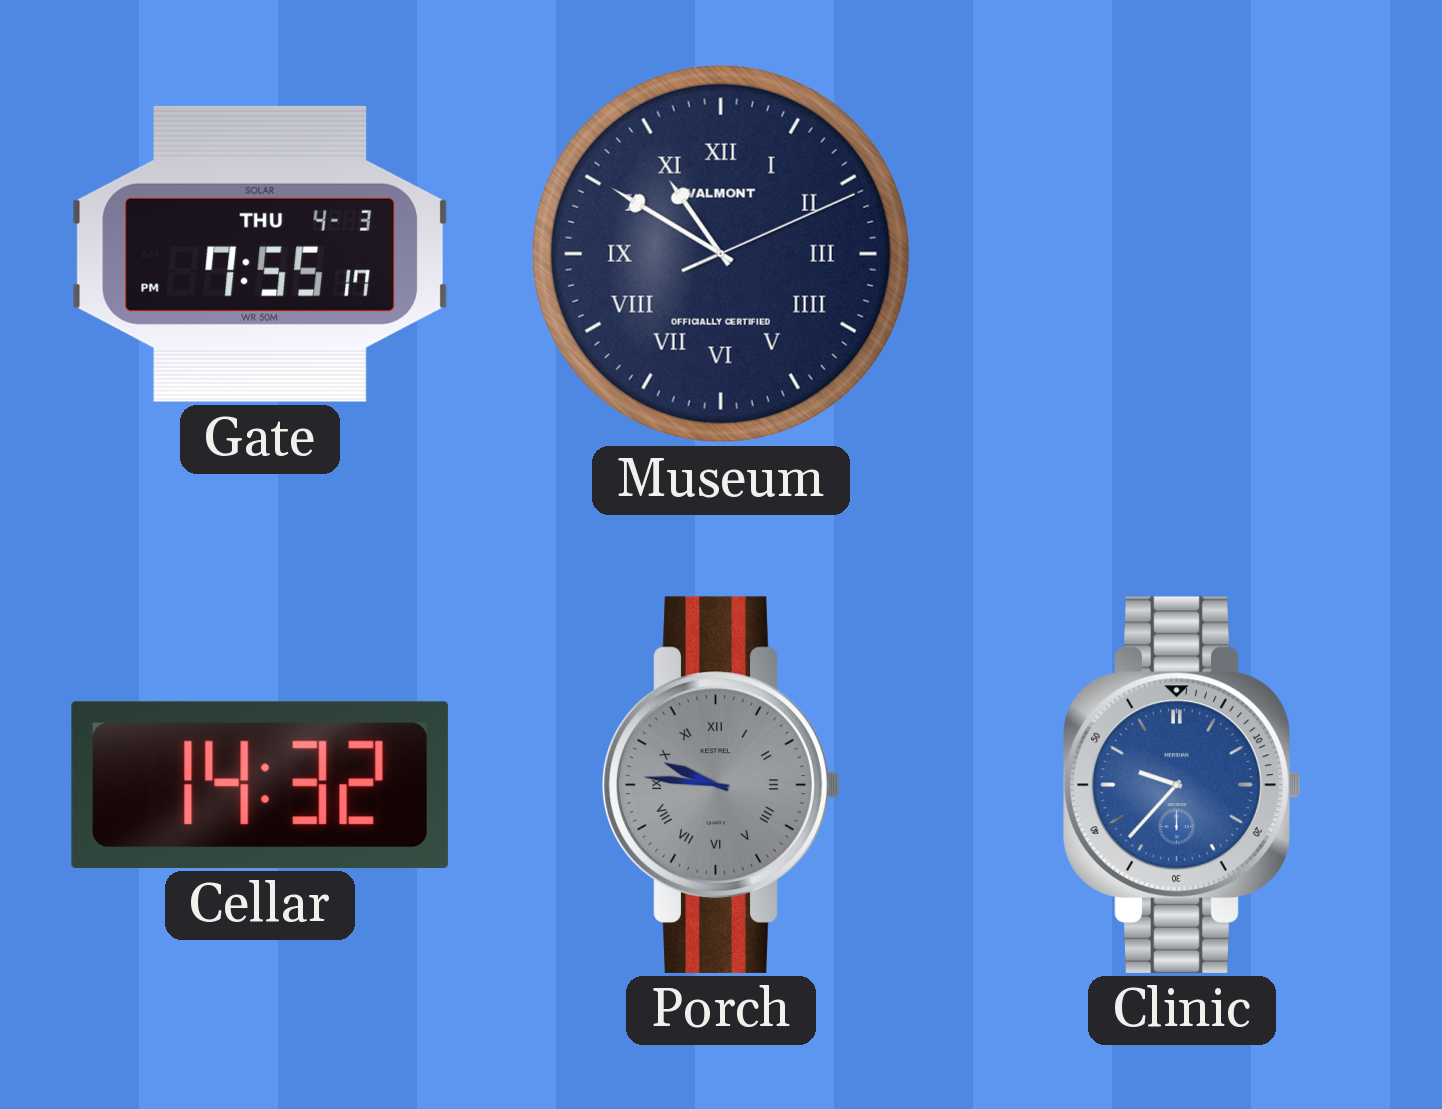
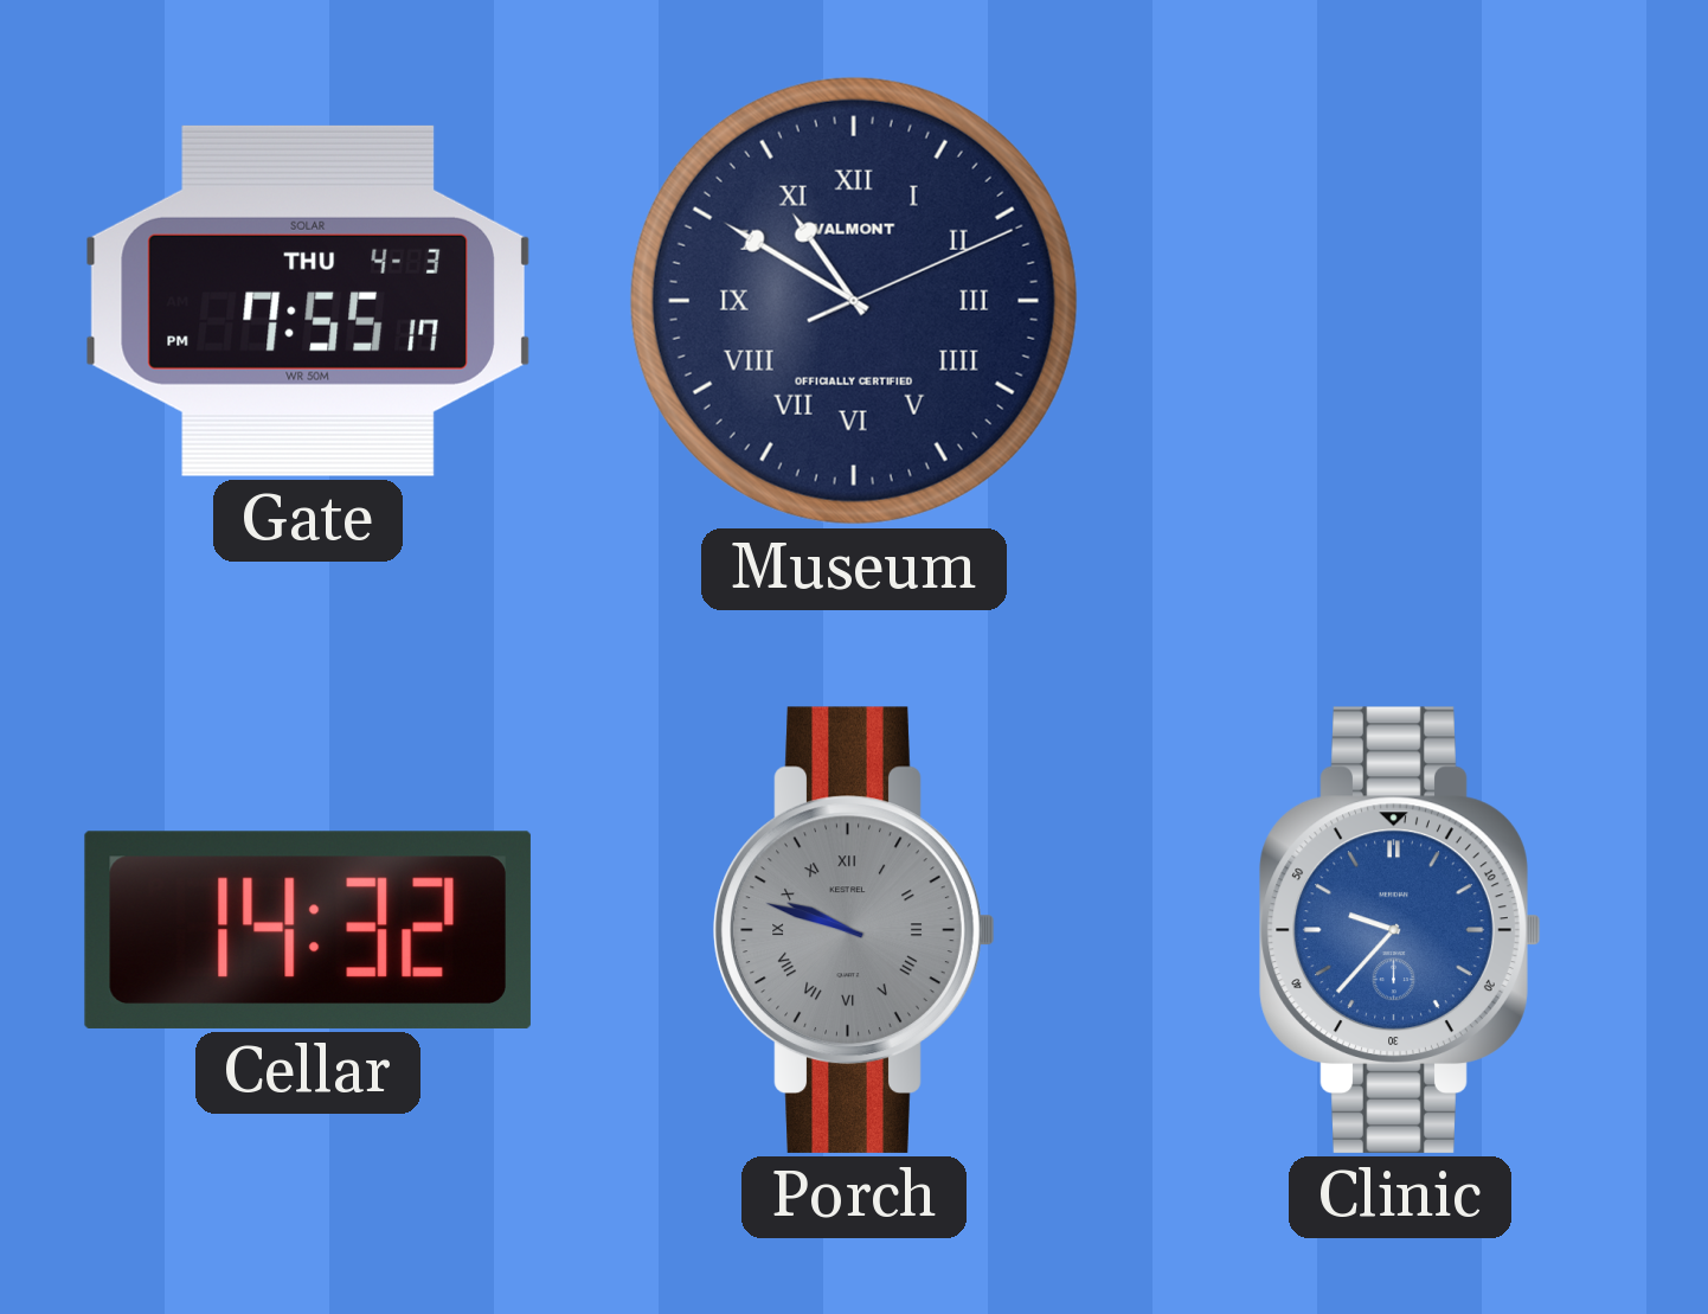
Porch: 9:46 -> 9:48 (854, 930)
